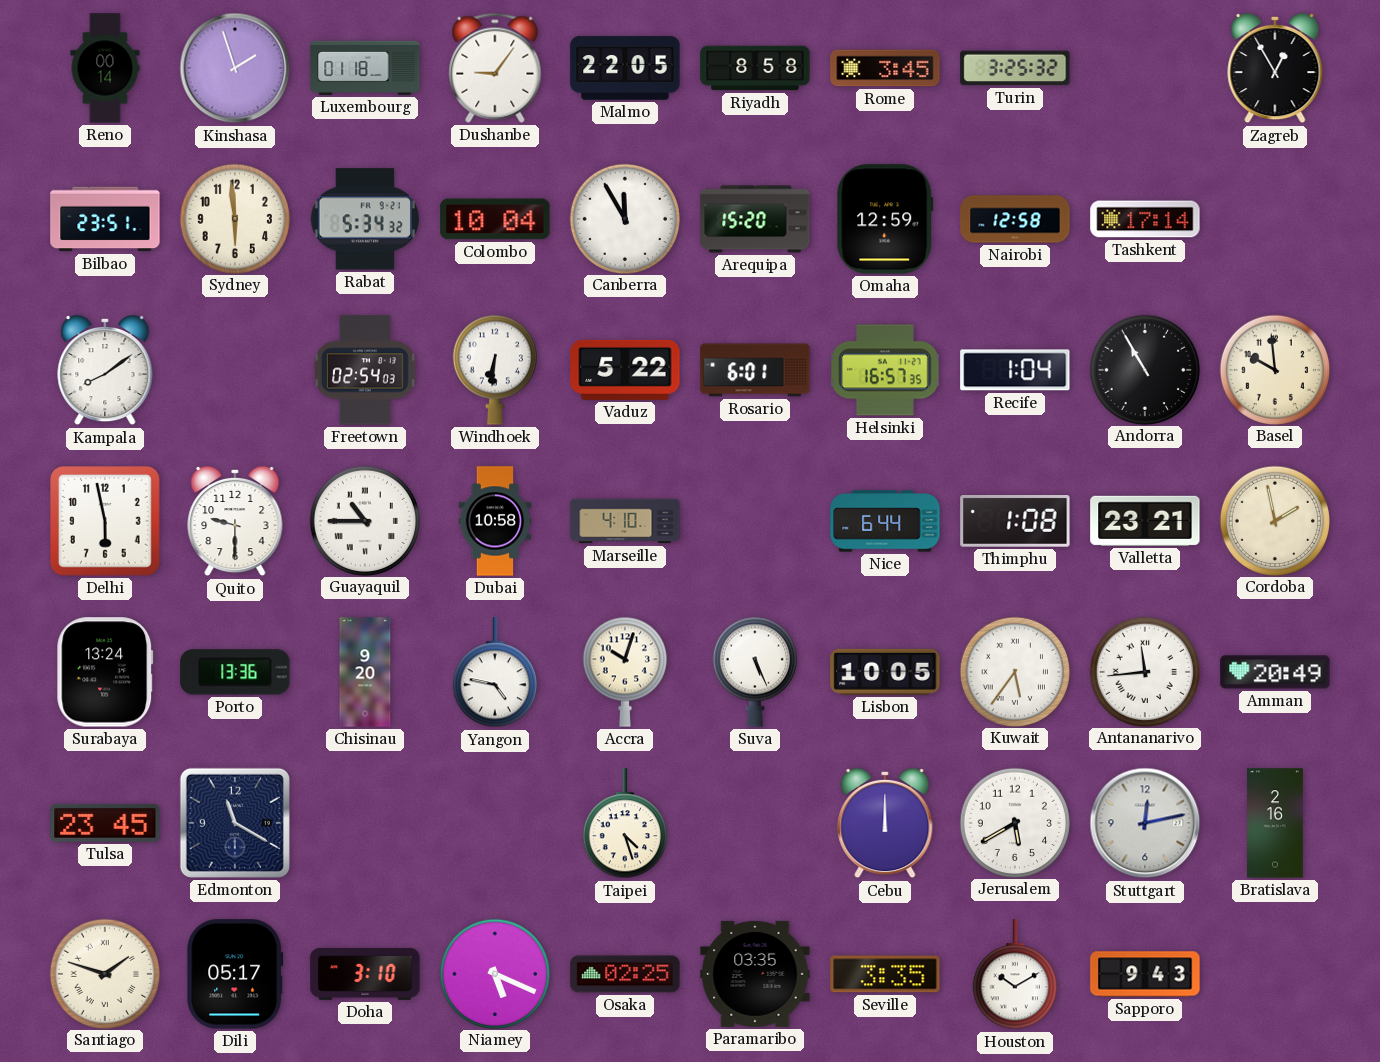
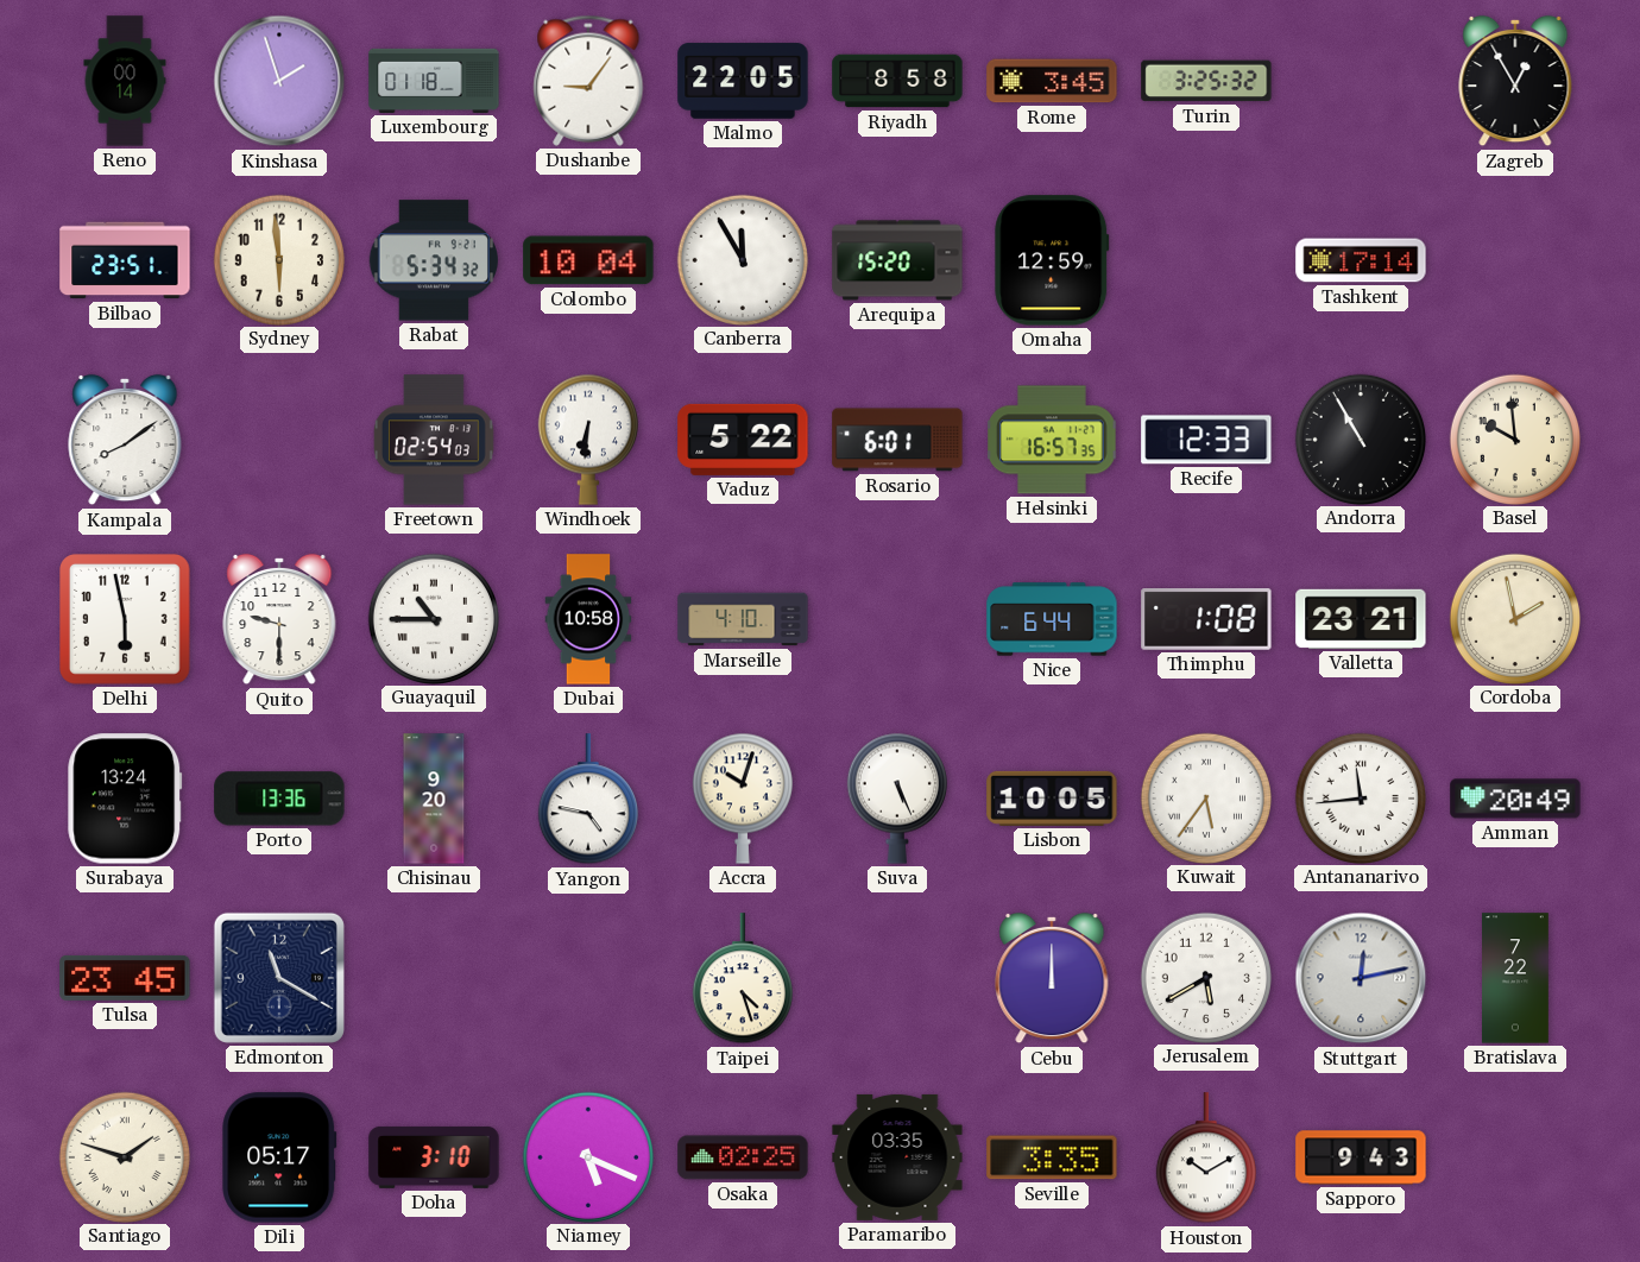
Nairobi: 12:58 -> none (1015, 219)
Recife: 1:04 -> 12:33 (1206, 440)
Bratislava: 2:16 -> 7:22 (1516, 978)
